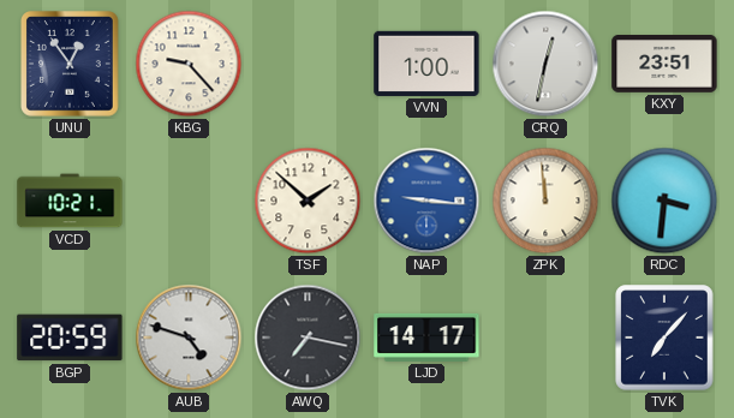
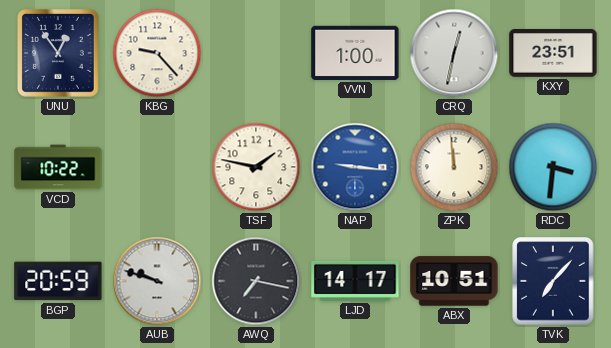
VCD: 10:21 -> 10:22 (58, 167)
TSF: 1:52 -> 1:47 (256, 167)
AUB: 4:48 -> 9:48 (157, 281)
ABX: none -> 10:51 (454, 281)
